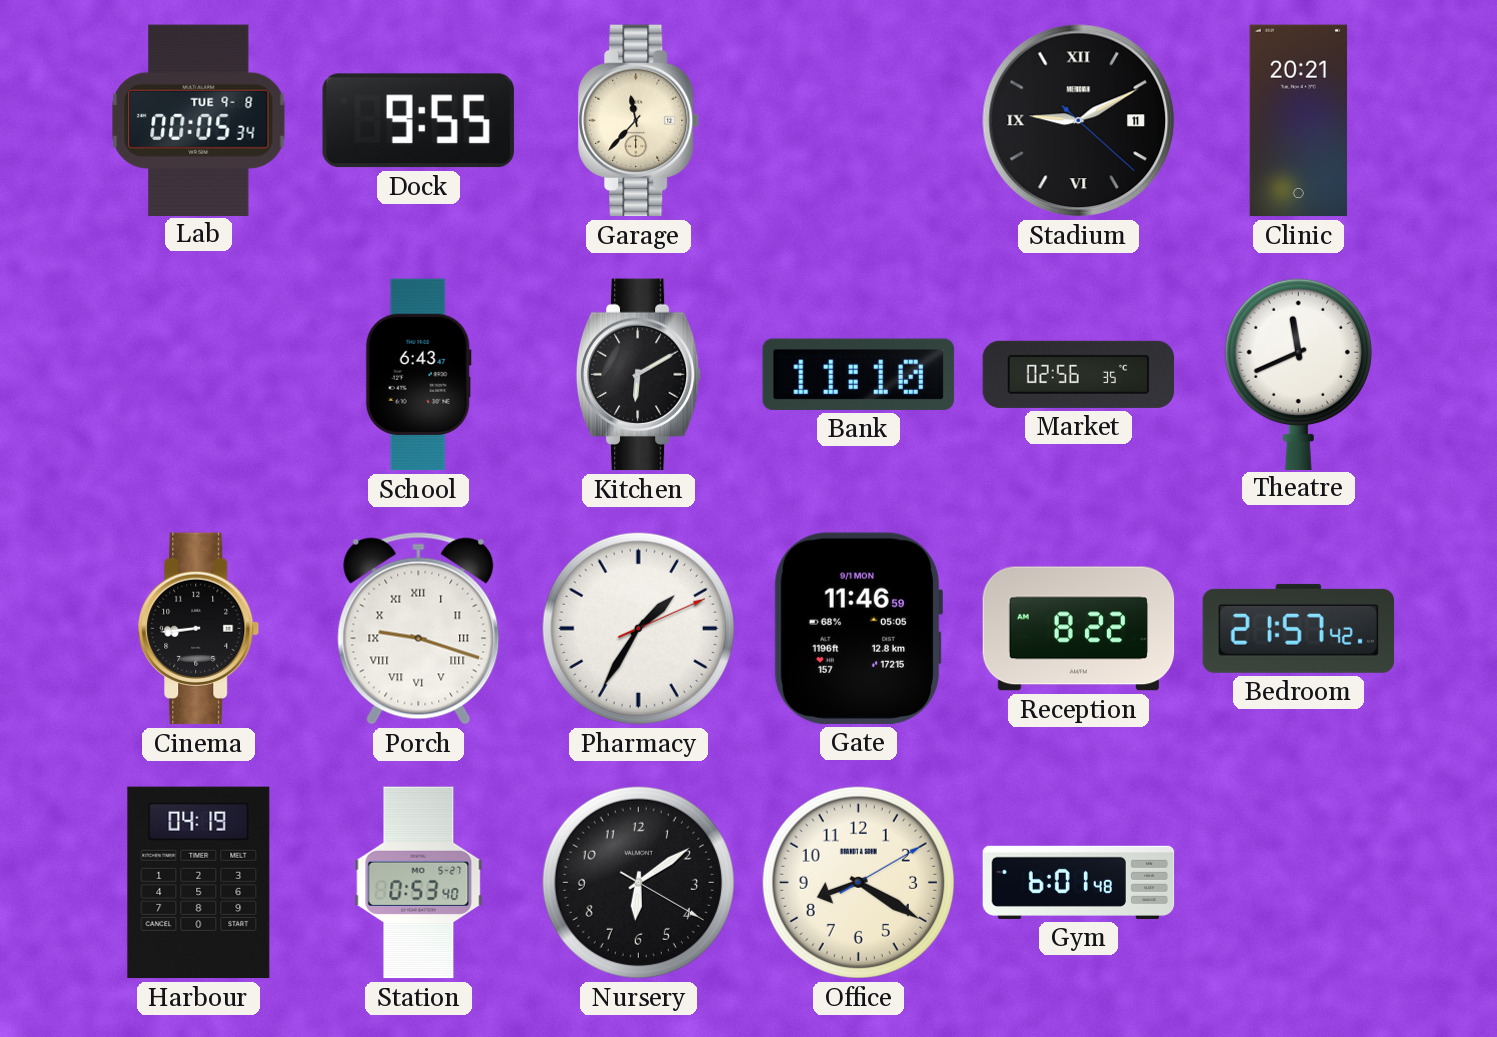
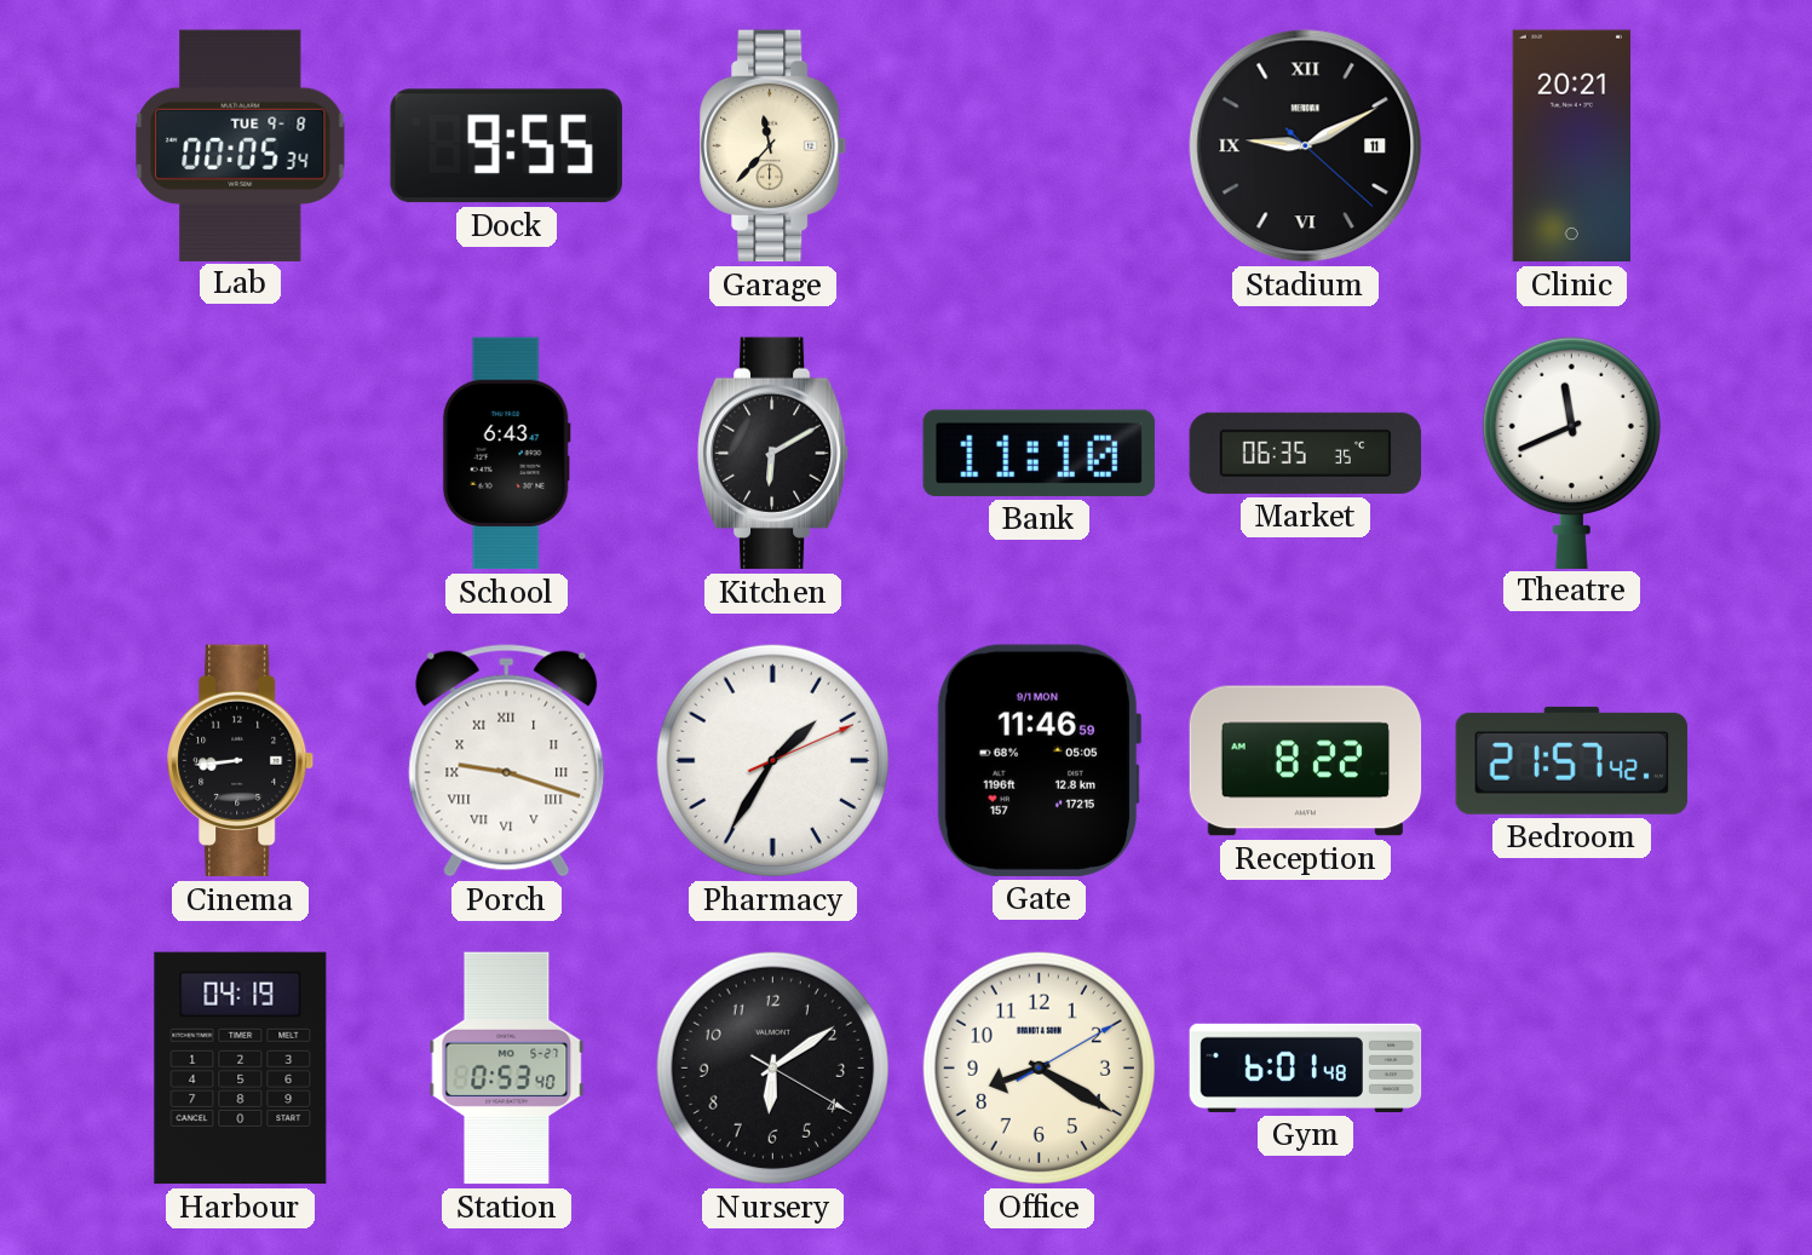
Market: 02:56 -> 06:35 (1306, 453)
